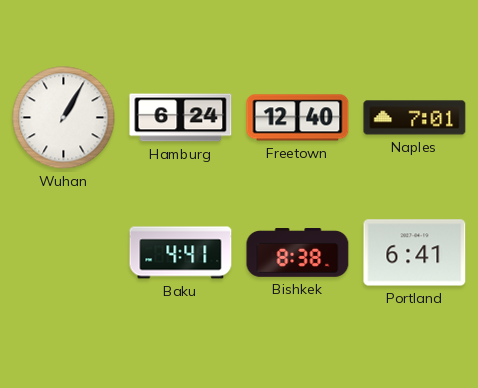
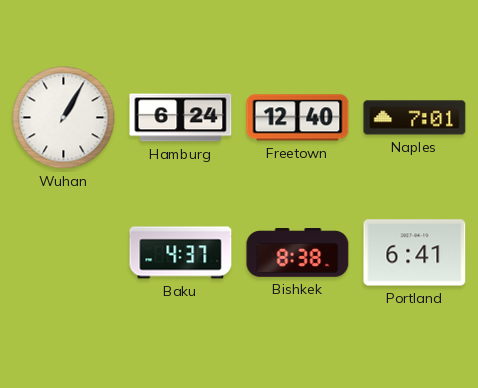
Baku: 4:41 -> 4:37 (181, 253)
